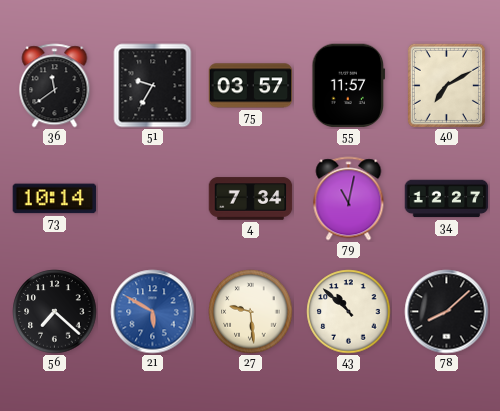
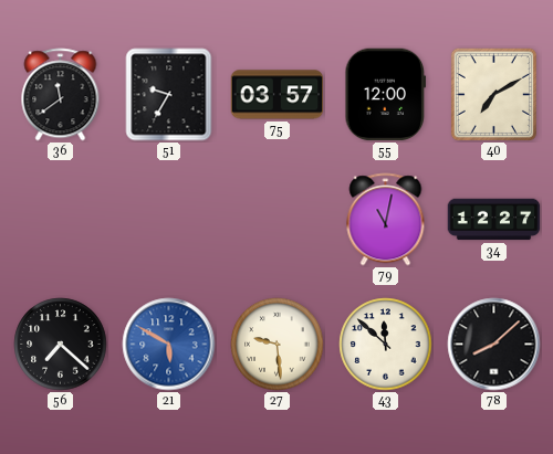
55: 11:57 -> 12:00 (386, 95)
73: 10:14 -> none (55, 199)
4: 7:34 -> none (251, 199)
43: 10:52 -> 11:52 (386, 345)
